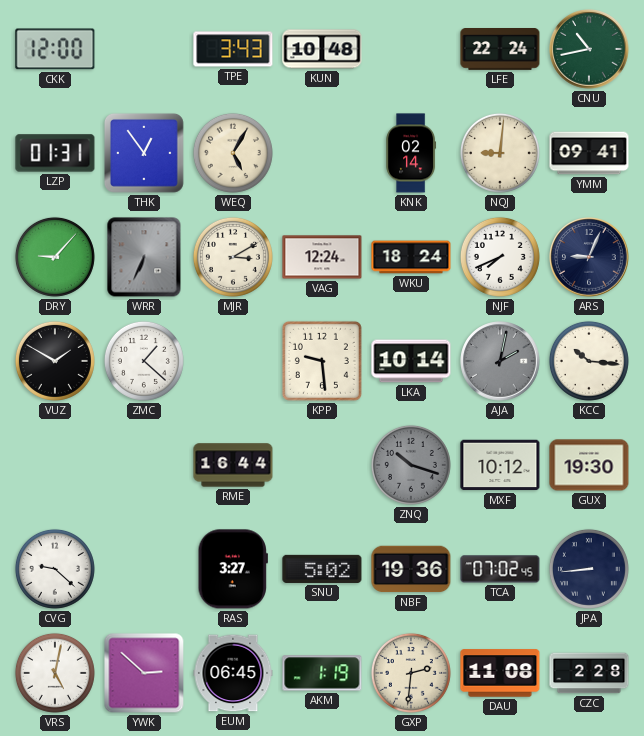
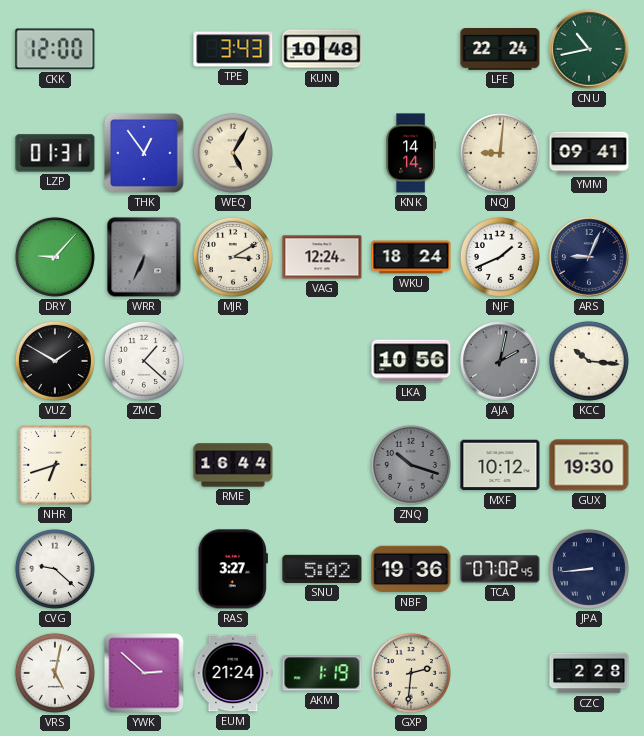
KNK: 02:14 -> 14:14 (411, 153)
NJF: 7:41 -> 1:41 (500, 257)
KPP: 9:29 -> none (322, 361)
LKA: 10:14 -> 10:56 (411, 361)
NHR: none -> 6:42 (56, 466)
EUM: 06:45 -> 21:24 (233, 673)
DAU: 11:08 -> none (500, 673)
